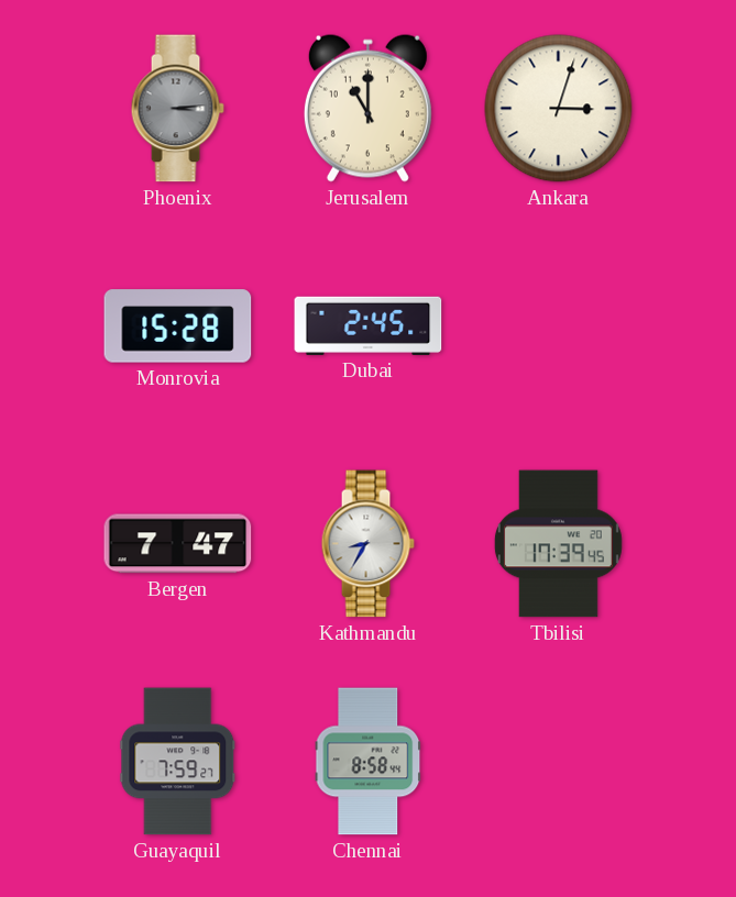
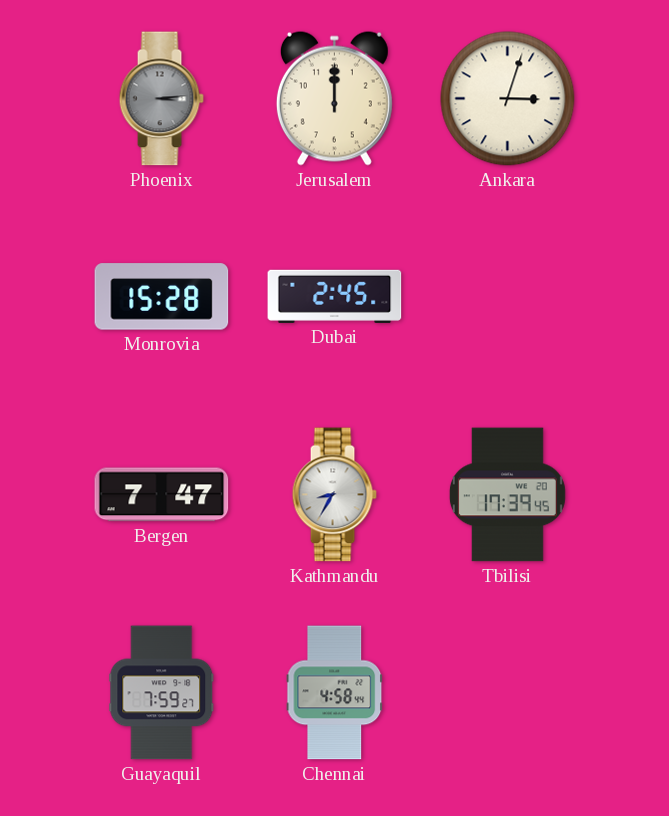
Jerusalem: 11:00 -> 12:00 (334, 98)
Chennai: 8:58 -> 4:58 (335, 693)
